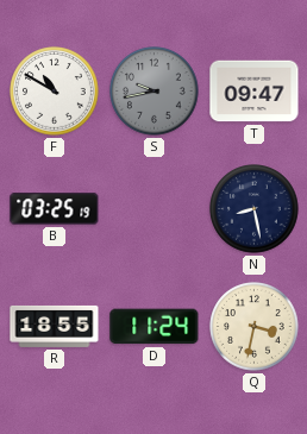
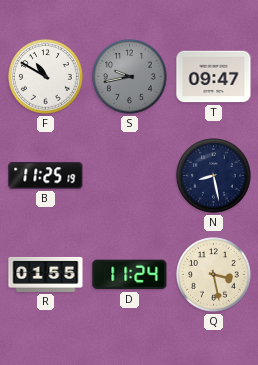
B: 03:25 -> 11:25 (46, 176)
R: 18:55 -> 01:55 (46, 274)
Q: 3:32 -> 3:28 (214, 275)
